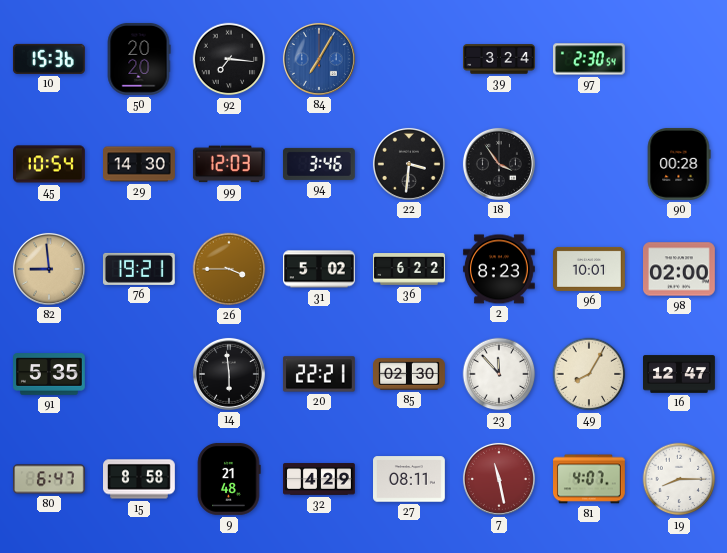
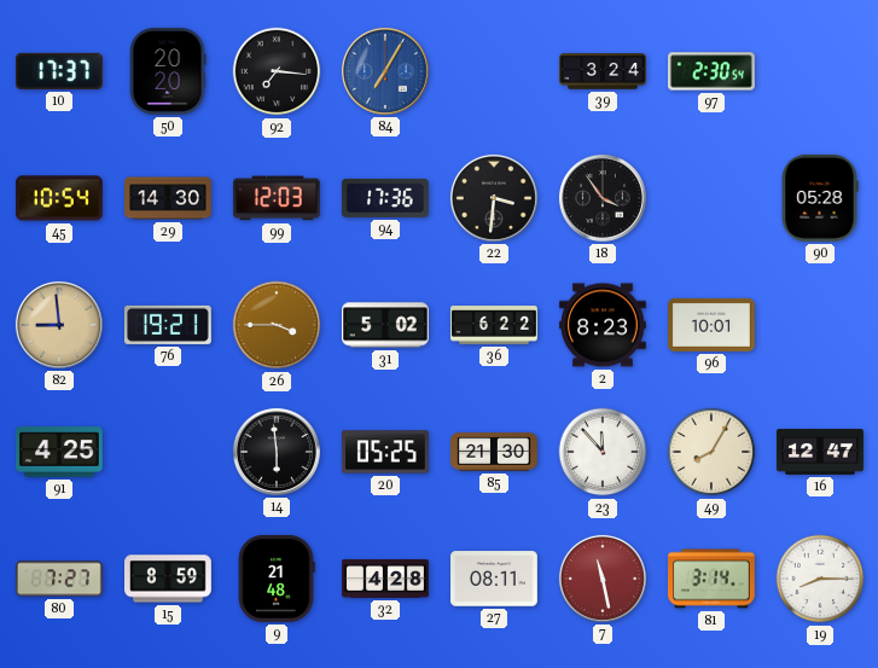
10: 15:36 -> 17:37 (59, 71)
94: 3:46 -> 17:36 (385, 198)
90: 00:28 -> 05:28 (820, 198)
98: 02:00 -> none (680, 269)
91: 5:35 -> 4:25 (60, 452)
20: 22:21 -> 05:25 (385, 452)
85: 02:30 -> 21:30 (495, 452)
80: 6:47 -> 7:27 (60, 579)
15: 8:58 -> 8:59 (169, 579)
32: 4:29 -> 4:28 (386, 579)
81: 4:07 -> 3:14 (713, 579)
